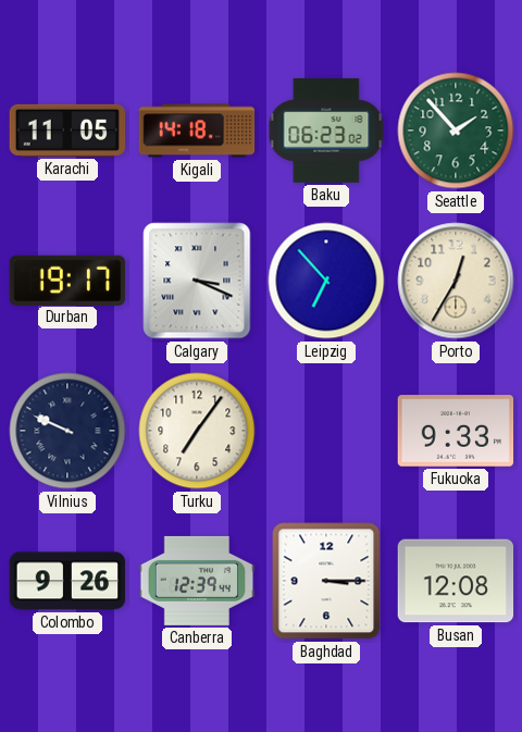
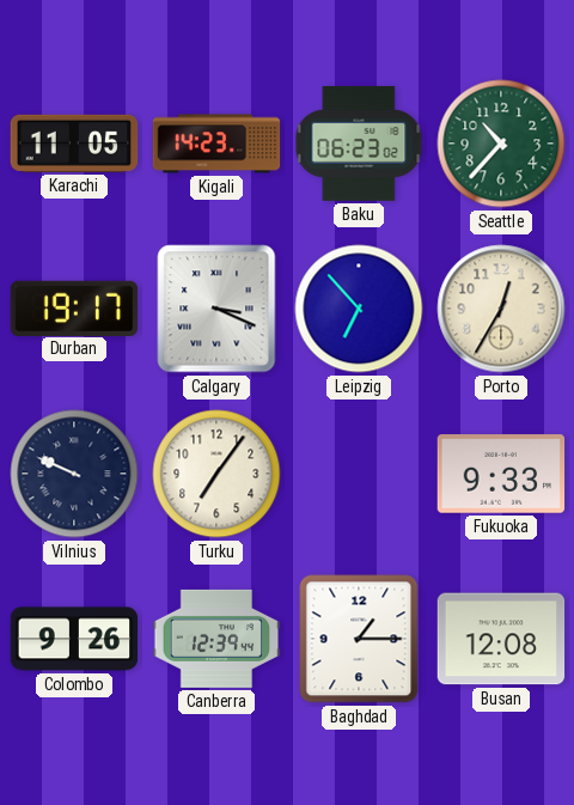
Kigali: 14:18 -> 14:23 (216, 144)
Seattle: 1:53 -> 10:37 (501, 144)
Baghdad: 3:15 -> 1:15 (359, 639)
